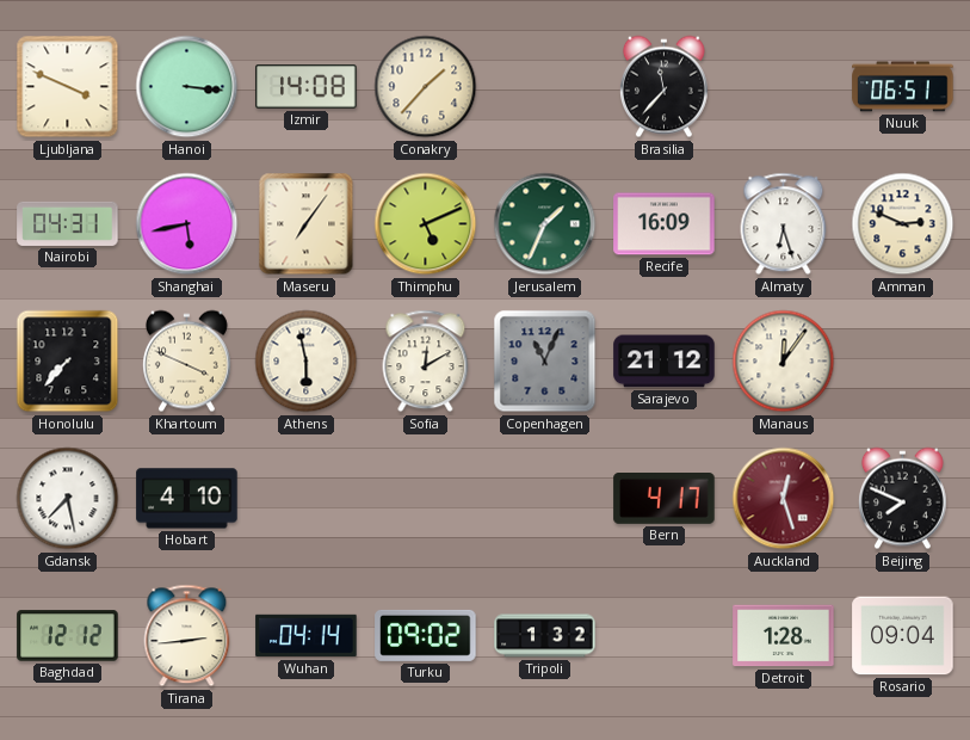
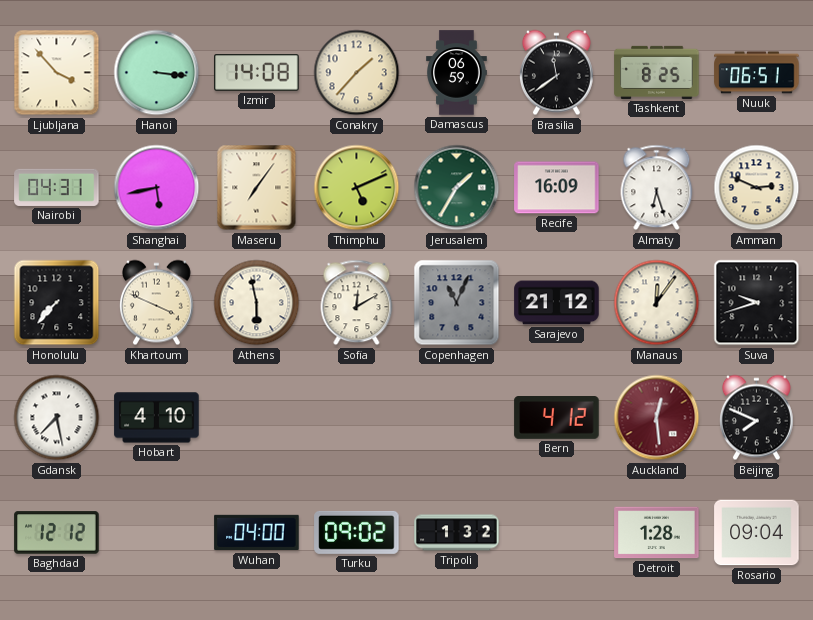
Ljubljana: 3:49 -> 3:53 (57, 73)
Damascus: none -> 06:59 (457, 73)
Brasilia: 11:37 -> 11:39 (556, 73)
Tashkent: none -> 8:25 (657, 72)
Jerusalem: 1:34 -> 1:35 (457, 188)
Suva: none -> 9:42 (757, 303)
Bern: 4:17 -> 4:12 (557, 418)
Auckland: 12:27 -> 12:29 (657, 418)
Tirana: 2:44 -> none (187, 636)
Wuhan: 04:14 -> 04:00 (257, 533)
